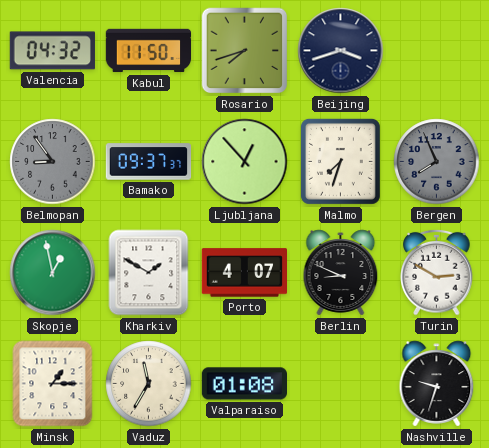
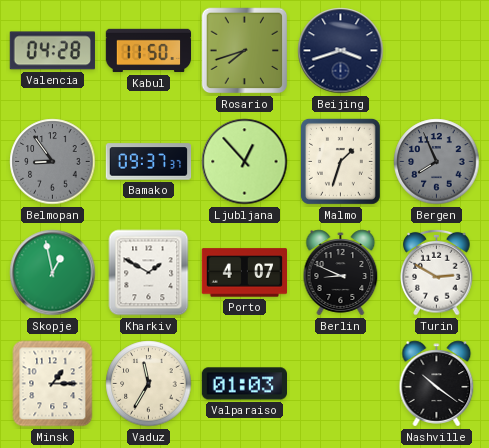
Valencia: 04:32 -> 04:28 (52, 51)
Malmo: 7:33 -> 1:33 (340, 161)
Valparaiso: 01:08 -> 01:03 (244, 384)
Nashville: 9:33 -> 10:21 (437, 384)
